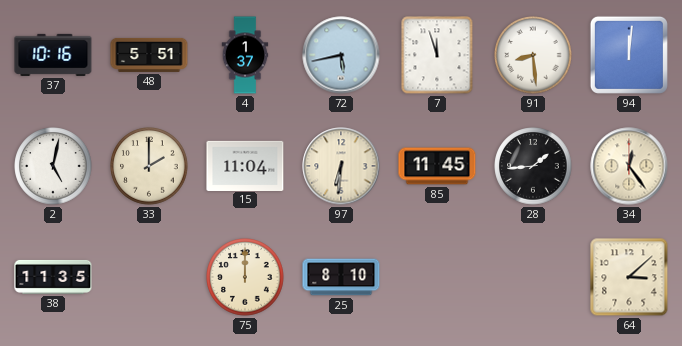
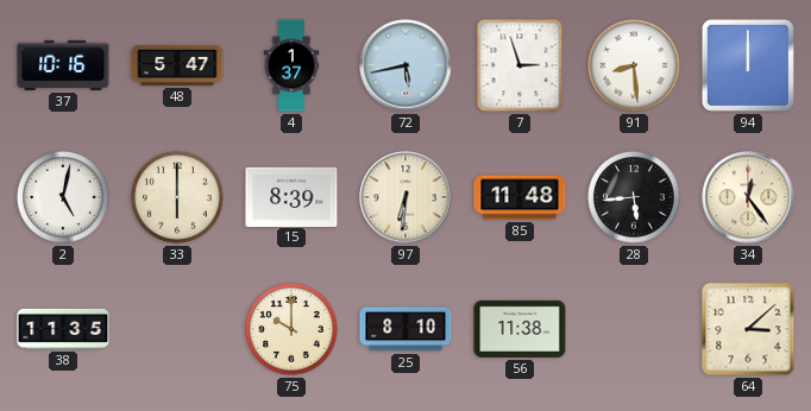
48: 5:51 -> 5:47 (177, 65)
7: 11:57 -> 2:57 (520, 65)
94: 12:01 -> 12:00 (748, 65)
33: 2:00 -> 6:00 (177, 197)
15: 11:04 -> 8:39 (291, 196)
85: 11:45 -> 11:48 (520, 197)
28: 1:44 -> 5:44 (634, 197)
75: 12:00 -> 10:00 (291, 329)
56: none -> 11:38 (520, 329)
